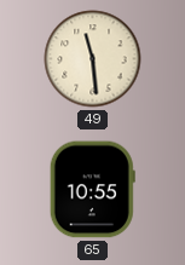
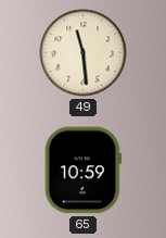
65: 10:55 -> 10:59 (82, 171)
